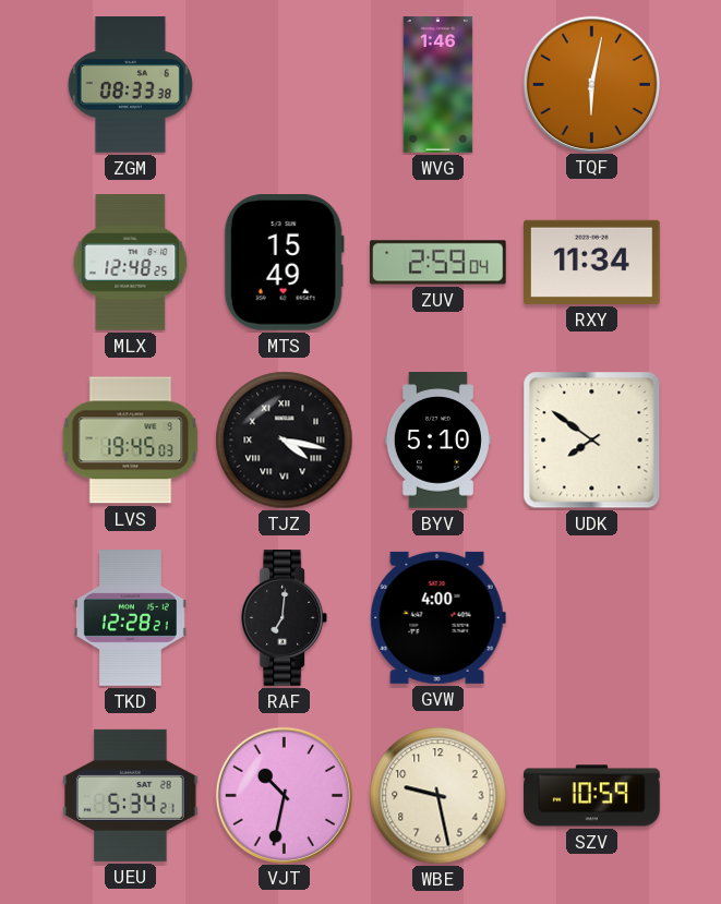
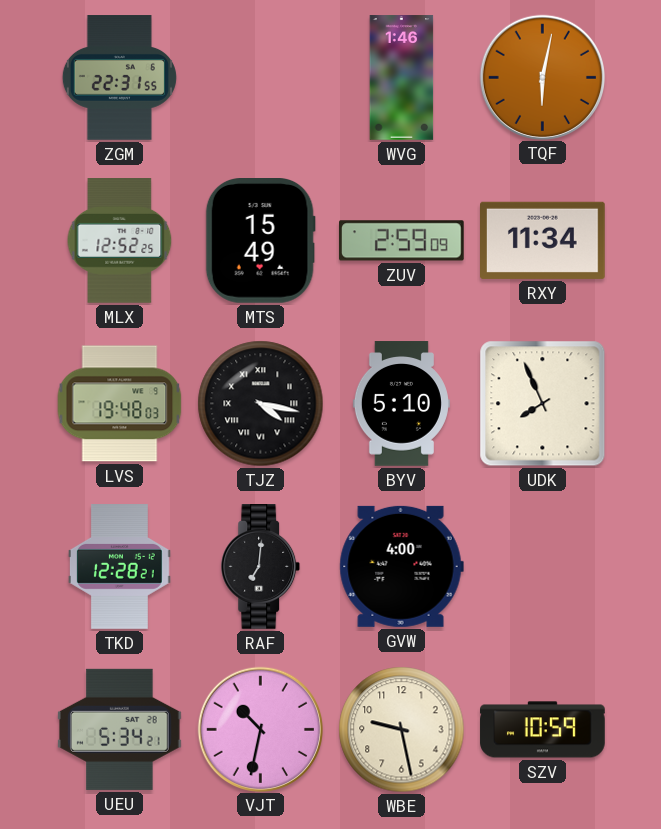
ZGM: 08:33 -> 22:31 (119, 78)
MLX: 12:48 -> 12:52 (120, 241)
ZUV: 2:59:04 -> 2:59:09 (402, 241)
LVS: 19:45 -> 19:48 (120, 404)
UDK: 7:51 -> 7:56 (543, 404)
